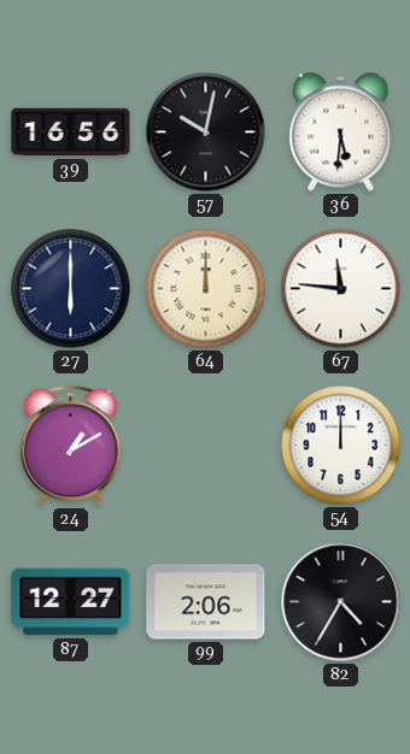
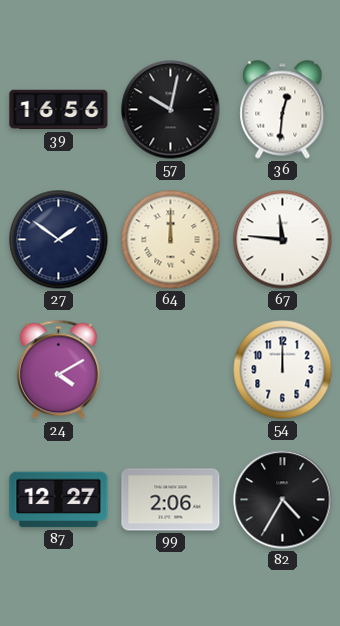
36: 5:31 -> 12:31 (283, 110)
27: 6:00 -> 1:51 (59, 240)
24: 1:10 -> 4:10 (58, 370)
